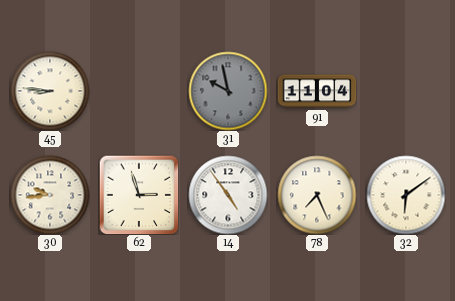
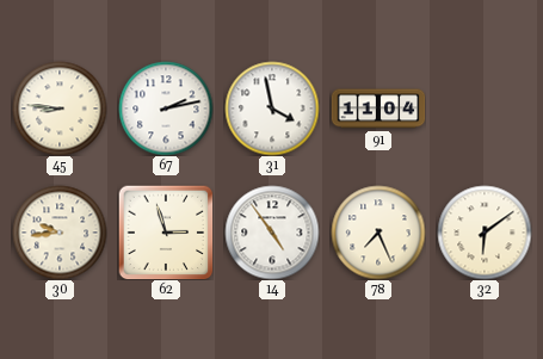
67: none -> 2:13 (166, 109)
31: 9:58 -> 3:58 (272, 109)
31 dial: grey -> white (272, 109)
